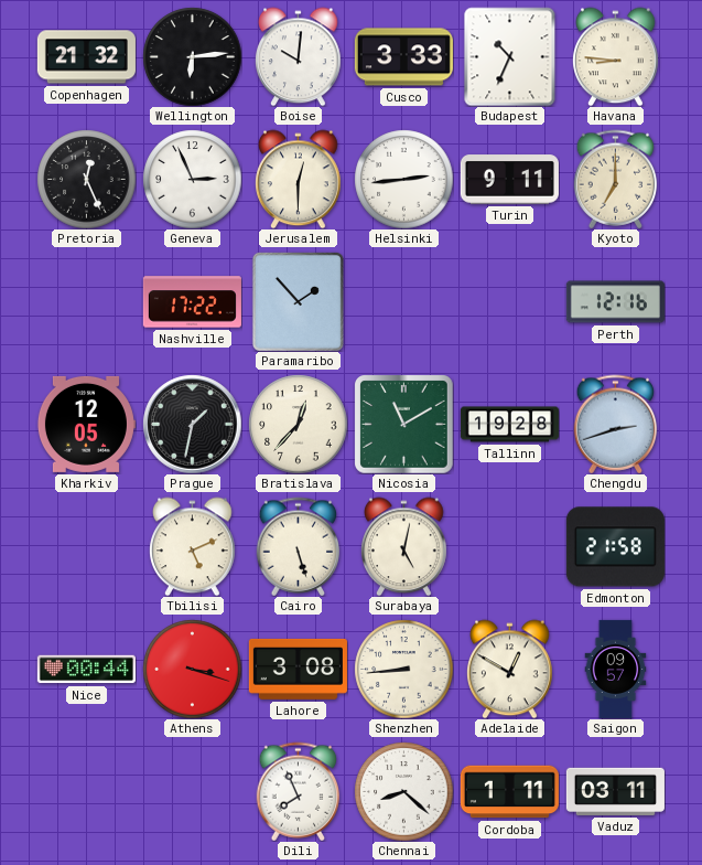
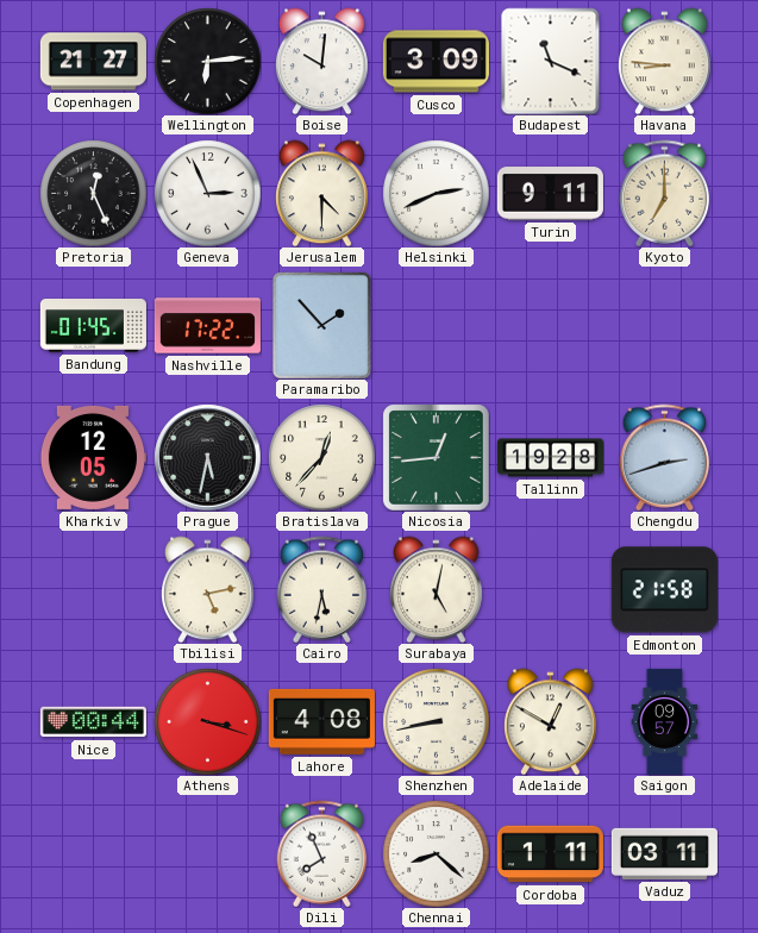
Copenhagen: 21:32 -> 21:27 (93, 62)
Cusco: 3:33 -> 3:09 (436, 62)
Budapest: 10:34 -> 11:19 (551, 61)
Jerusalem: 12:30 -> 4:30 (322, 193)
Helsinki: 2:44 -> 2:41 (436, 193)
Bandung: none -> 01:45 (93, 326)
Perth: 12:16 -> none (615, 302)
Prague: 1:32 -> 5:32 (207, 457)
Nicosia: 11:10 -> 12:44 (437, 458)
Tbilisi: 5:11 -> 5:13 (208, 589)
Cairo: 5:27 -> 5:32 (322, 589)
Lahore: 3:08 -> 4:08 (321, 721)
Shenzhen: 8:44 -> 8:43 (436, 721)
